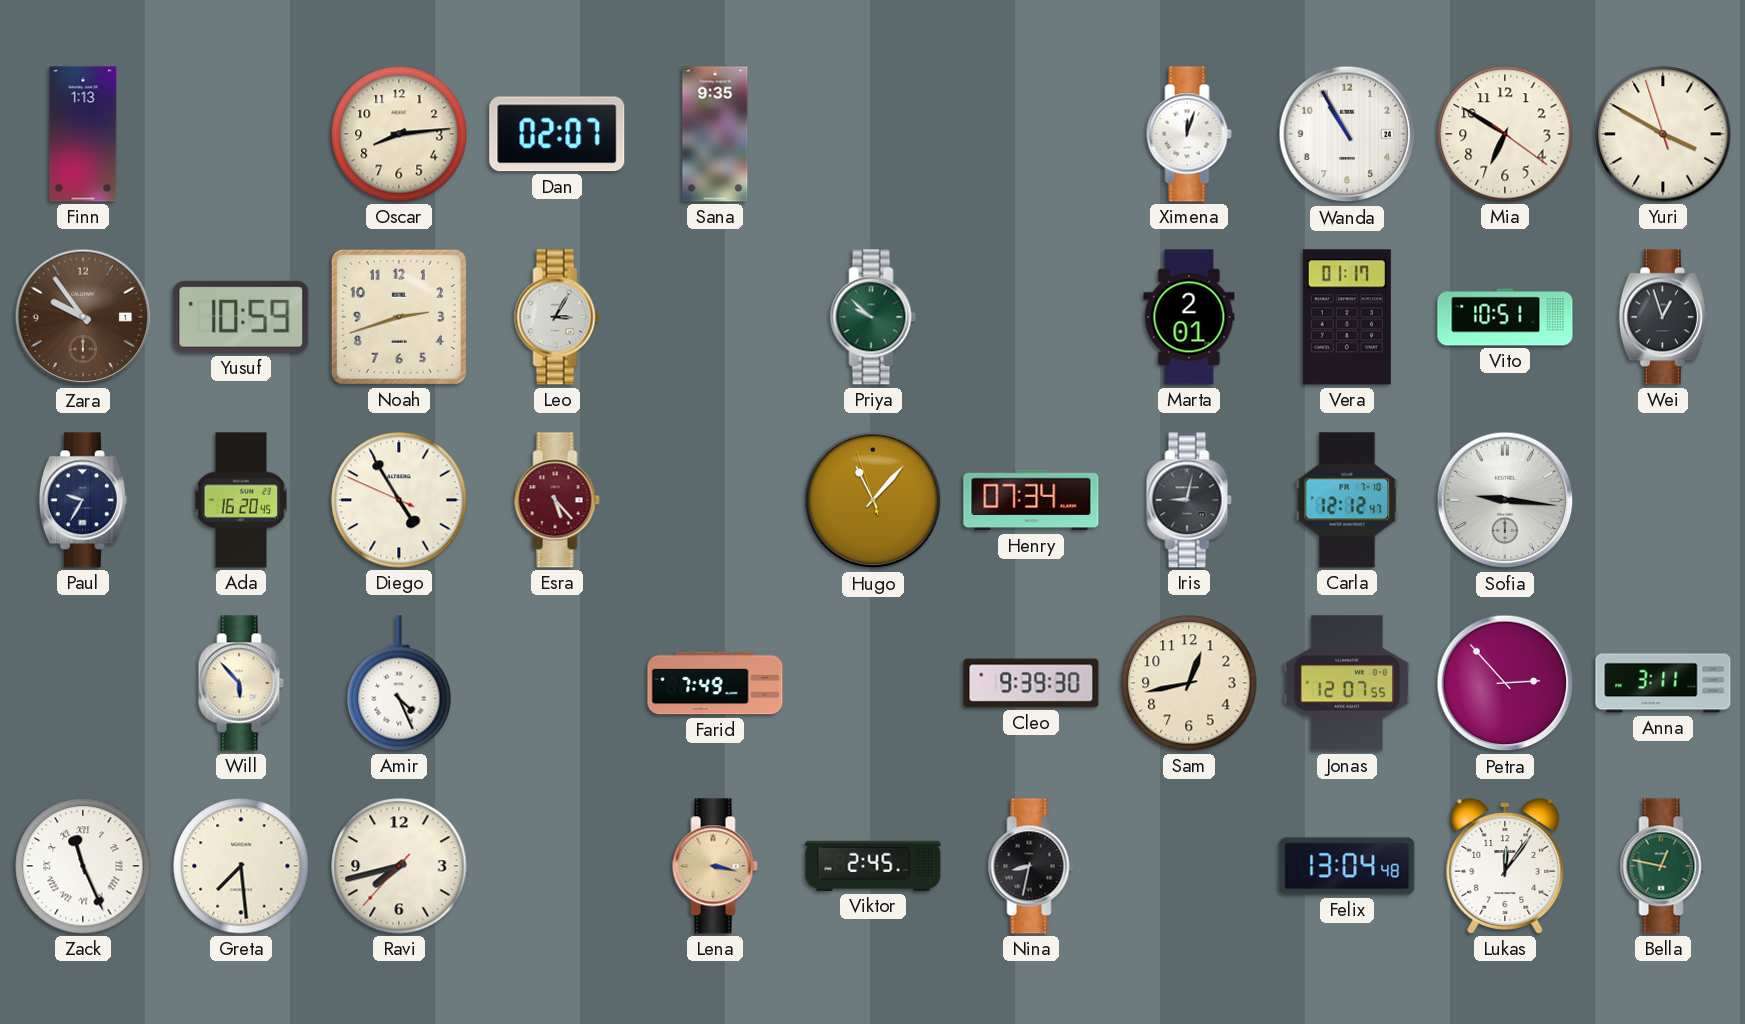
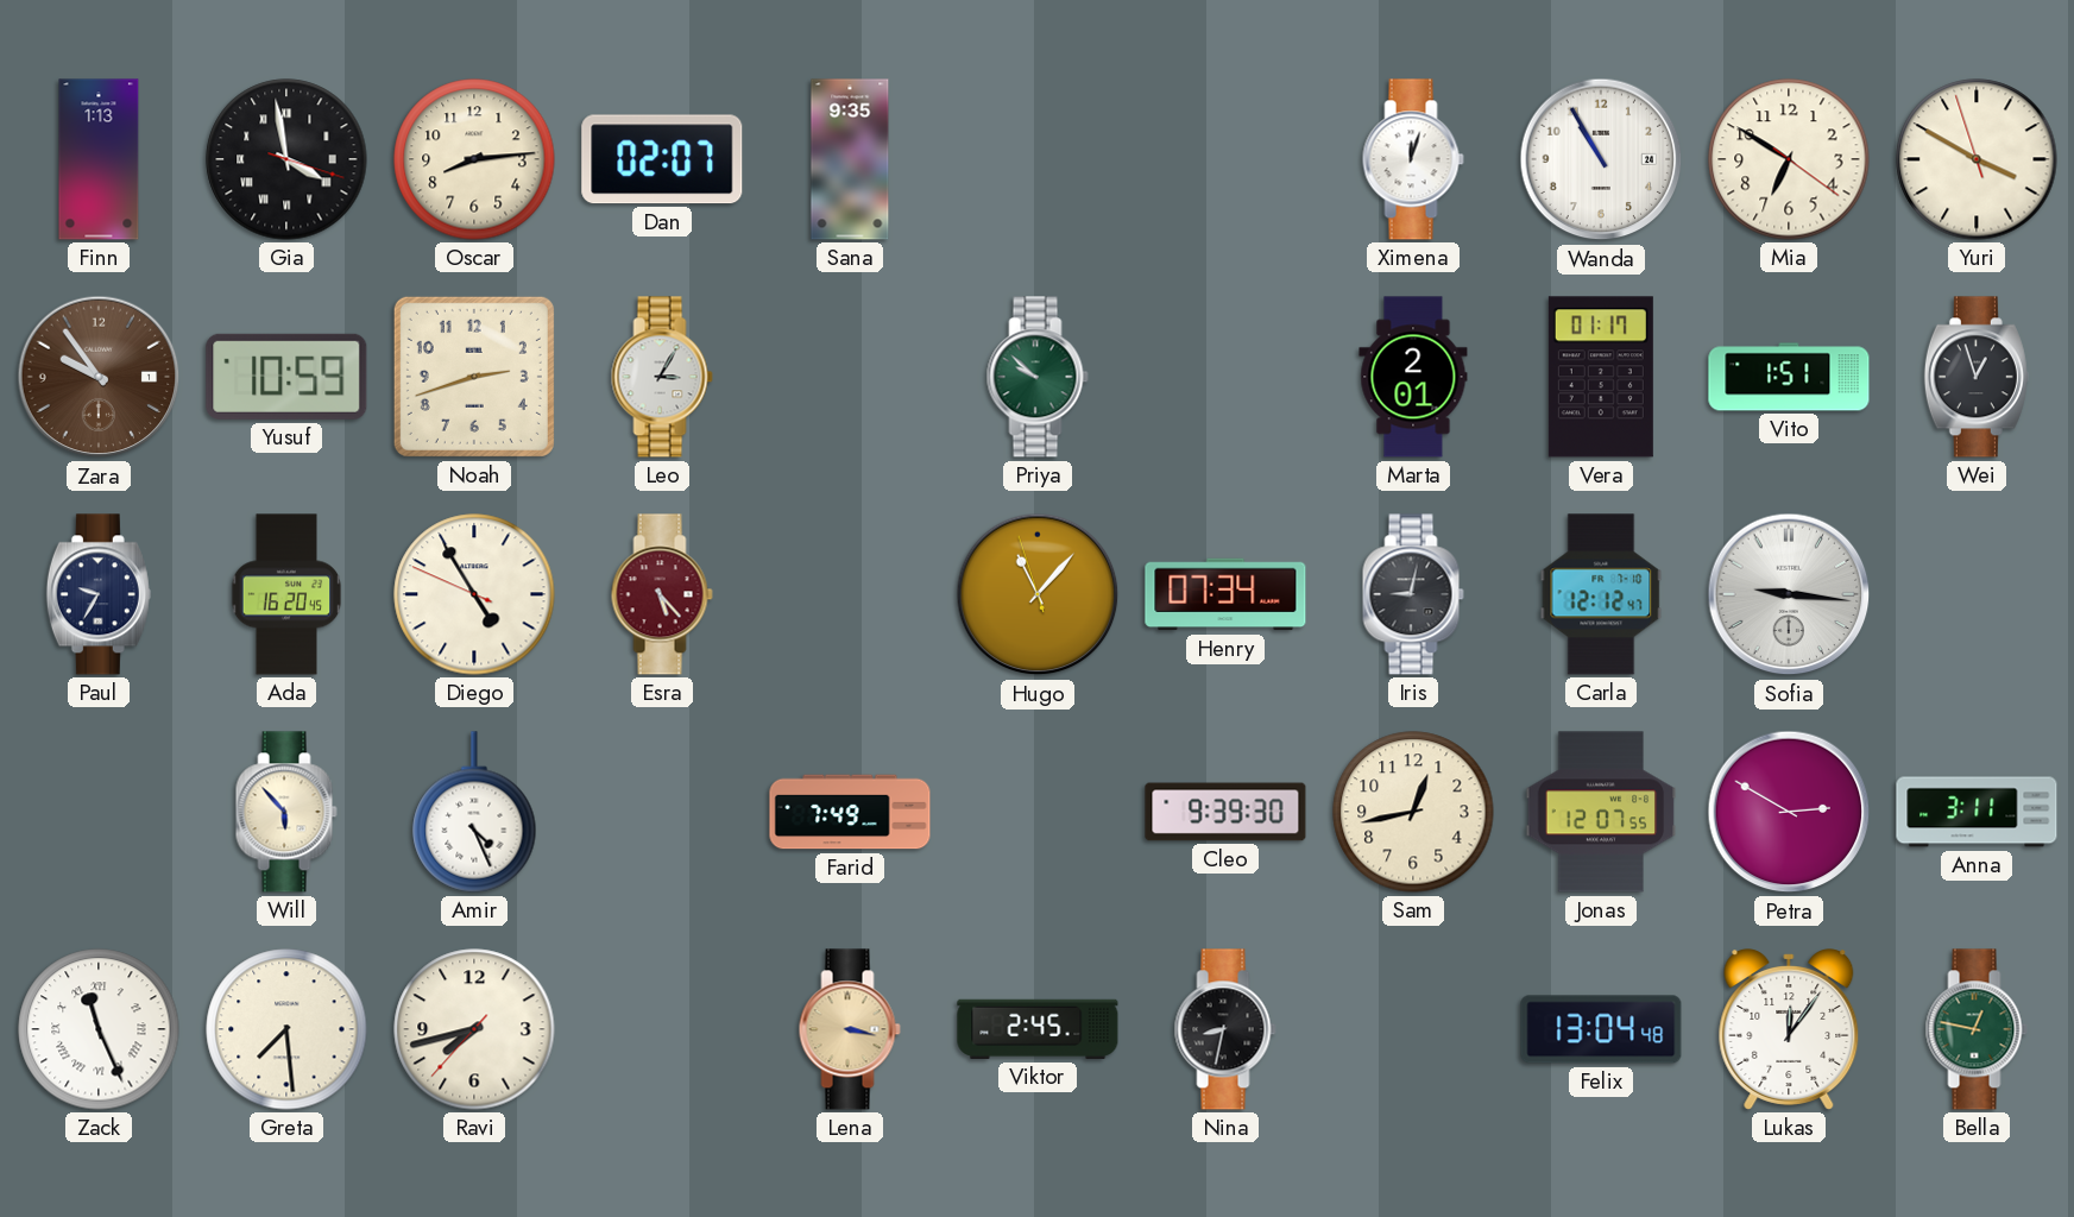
Gia: none -> 3:58 (286, 159)
Vito: 10:51 -> 1:51 (1789, 377)
Petra: 2:53 -> 2:50 (1789, 812)
